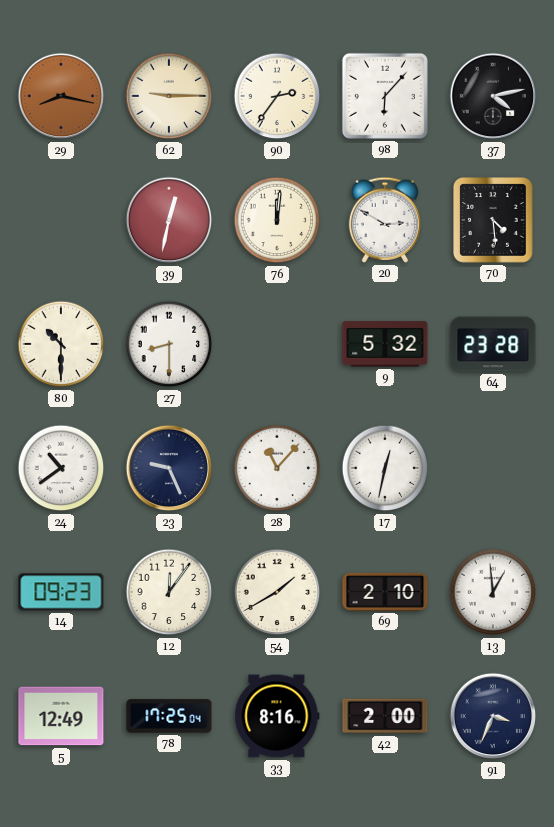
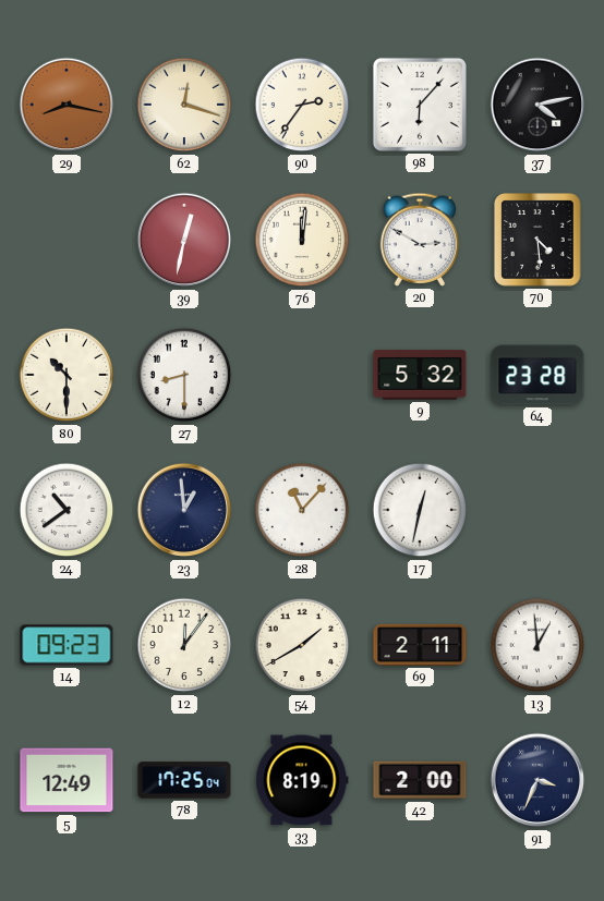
62: 9:15 -> 12:18 (184, 105)
23: 9:26 -> 12:59 (184, 510)
69: 2:10 -> 2:11 (420, 645)
33: 8:16 -> 8:19 (302, 780)
